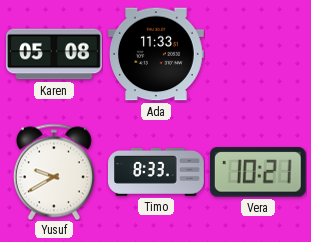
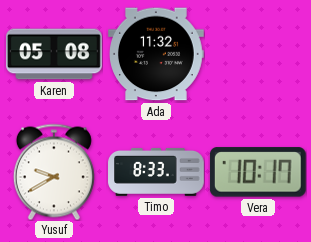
Ada: 11:33 -> 11:32 (157, 54)
Vera: 10:21 -> 10:17 (258, 172)
